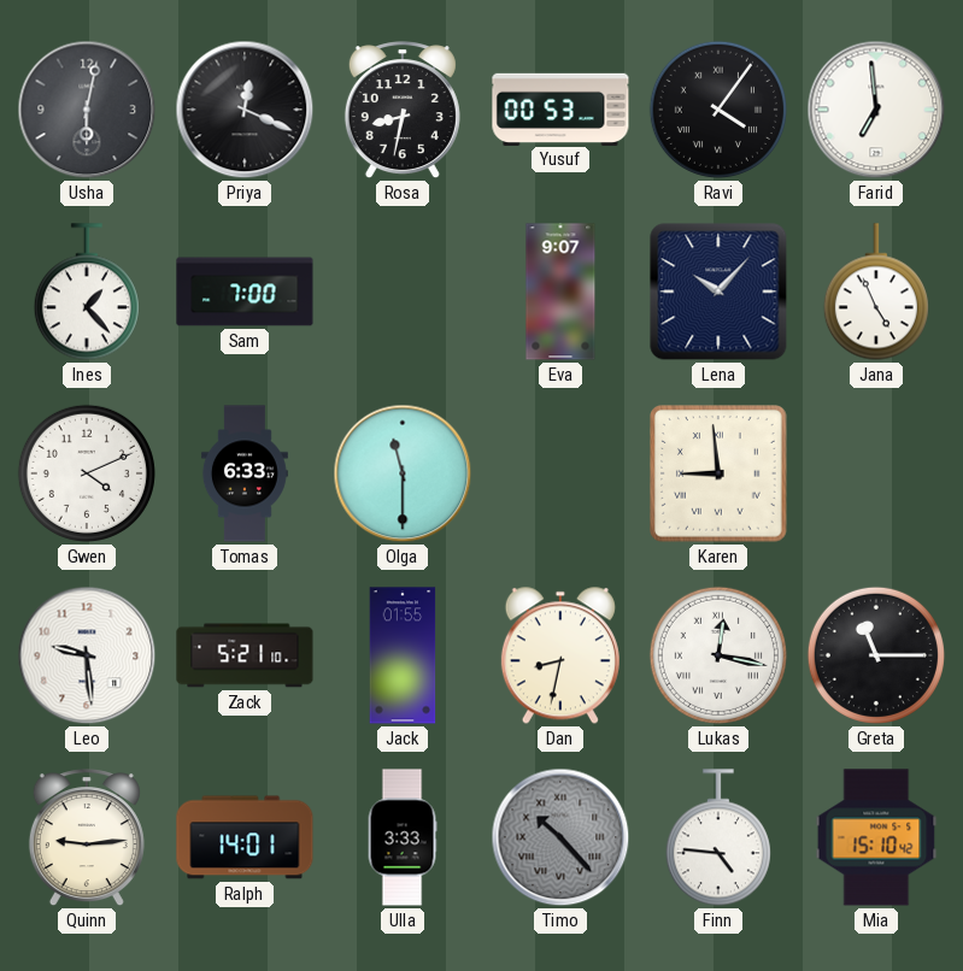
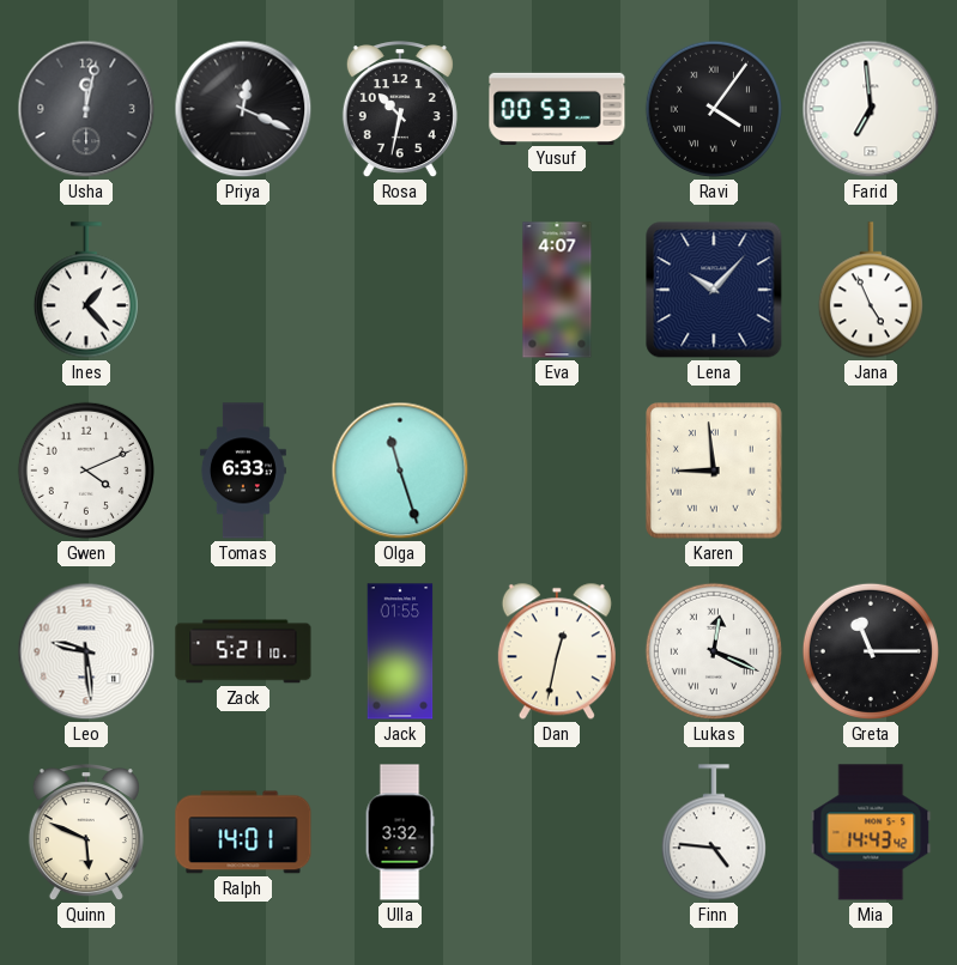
Usha: 6:02 -> 12:02 (86, 109)
Rosa: 8:32 -> 10:32 (400, 110)
Sam: 7:00 -> none (245, 292)
Eva: 9:07 -> 4:07 (557, 290)
Olga: 11:30 -> 11:27 (400, 471)
Dan: 8:32 -> 12:32 (557, 651)
Lukas: 12:17 -> 12:19 (714, 651)
Quinn: 9:14 -> 5:49 (86, 833)
Ulla: 3:33 -> 3:32 (400, 832)
Timo: 10:23 -> none (560, 837)
Mia: 15:10 -> 14:43 (871, 832)
